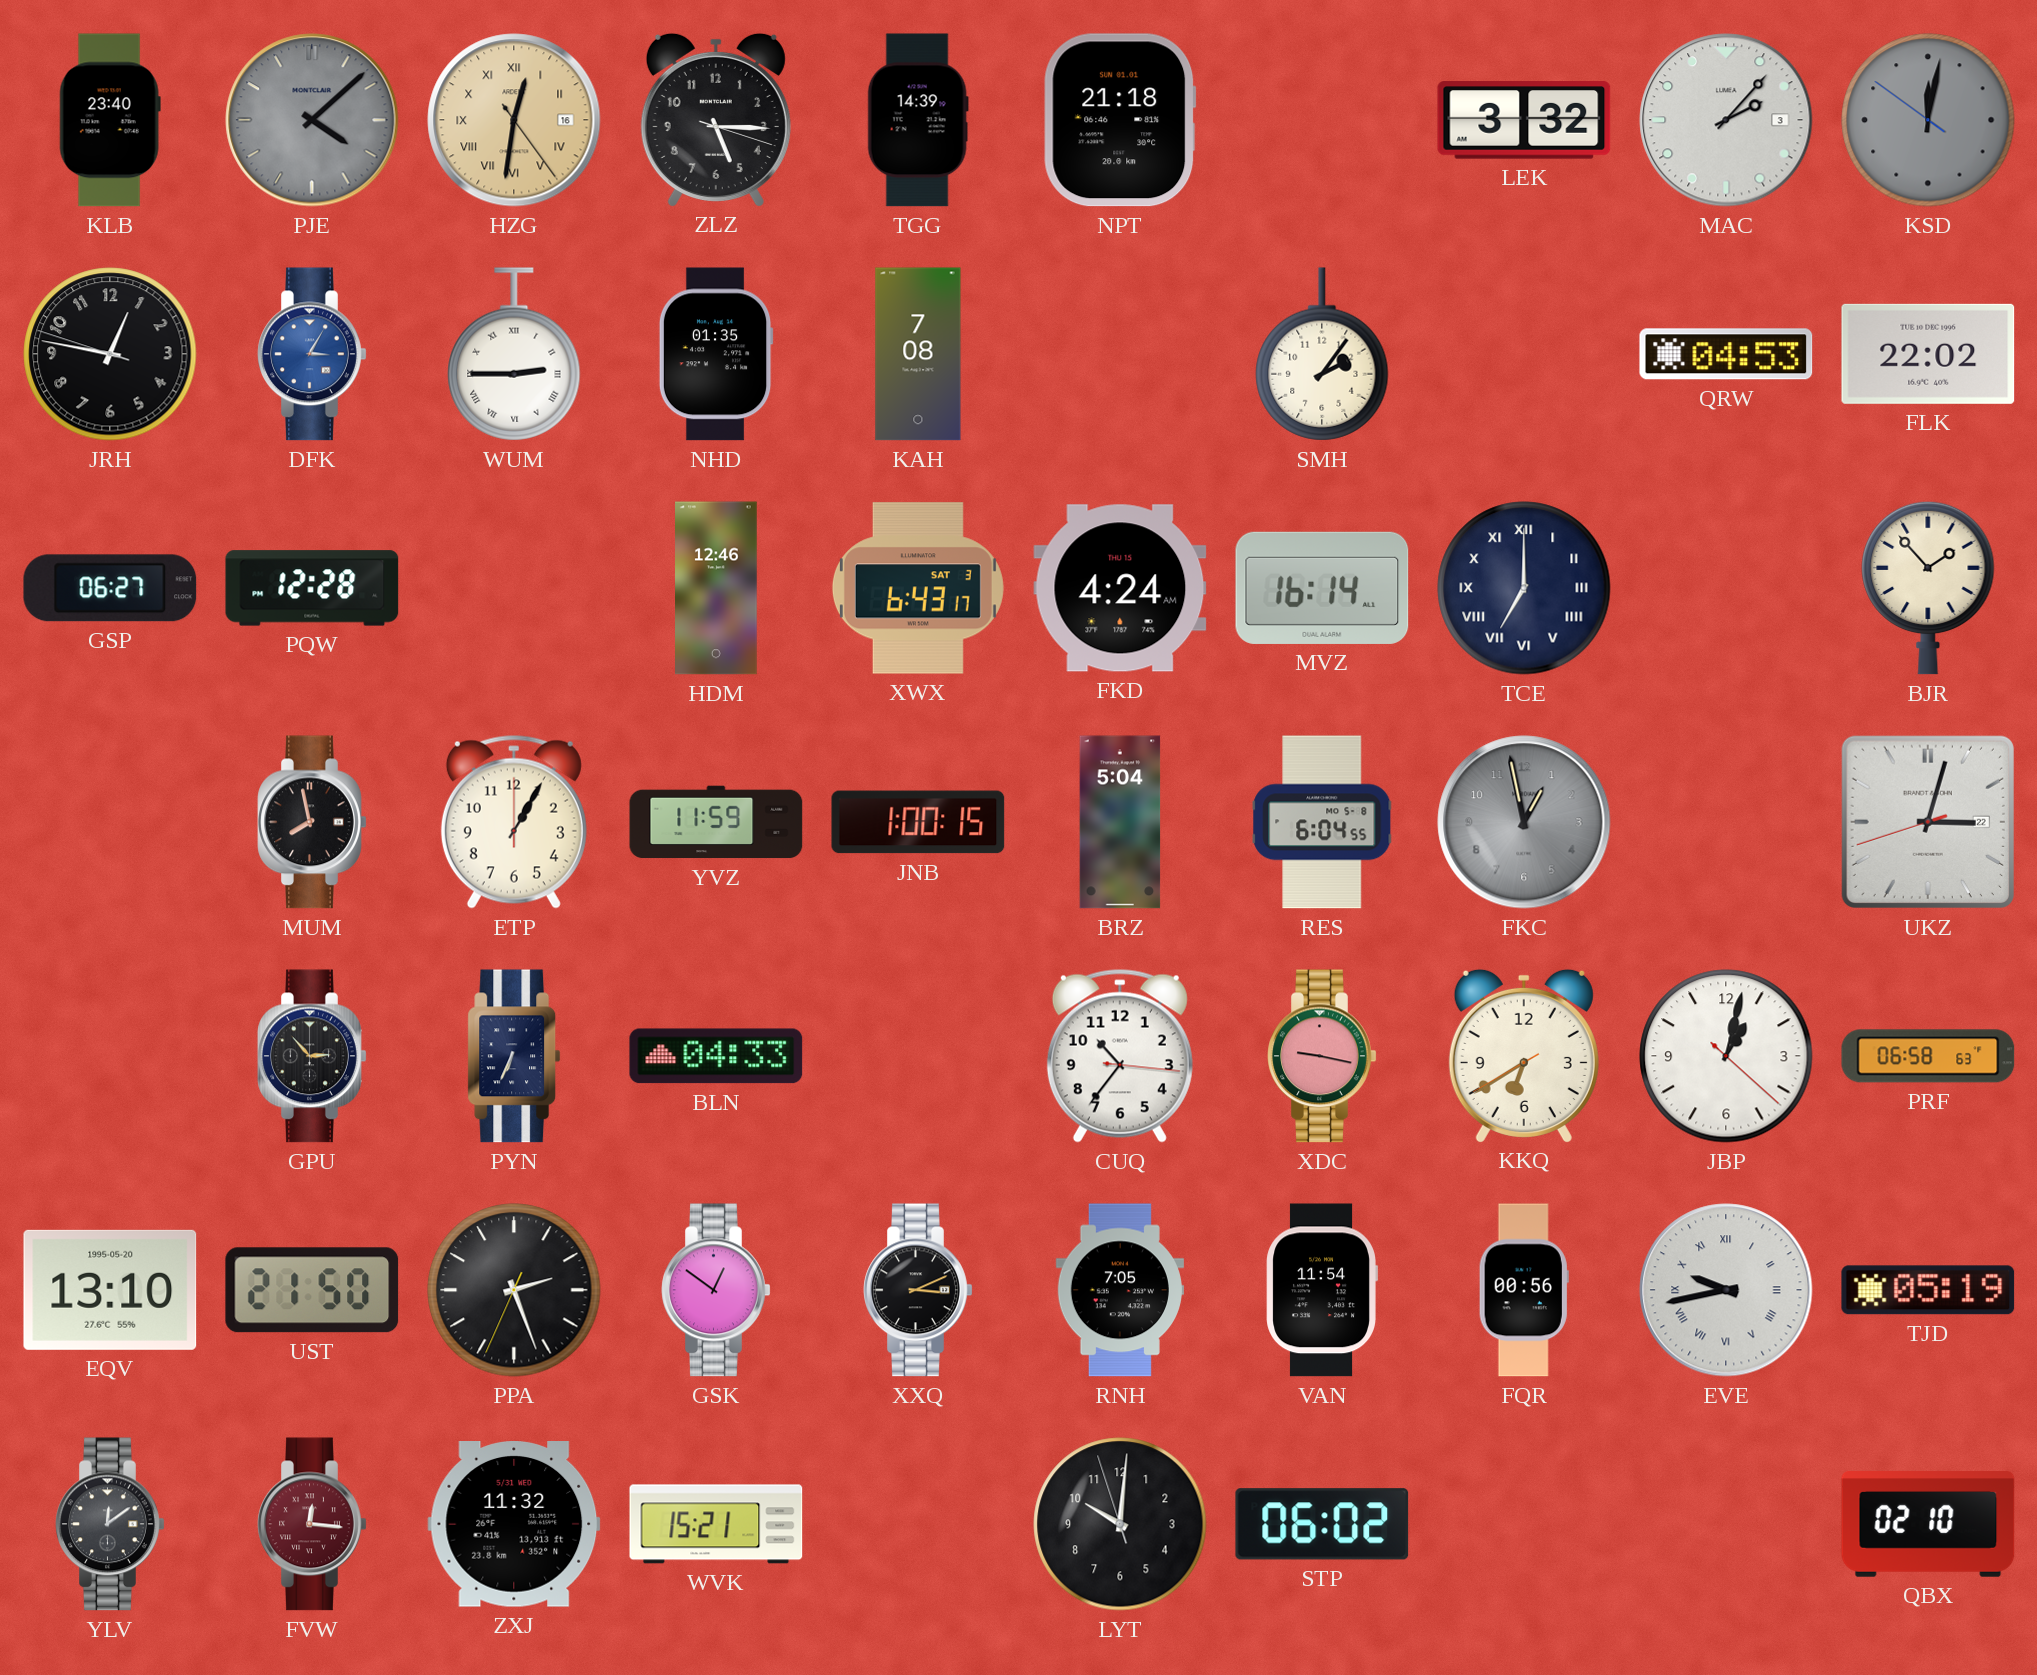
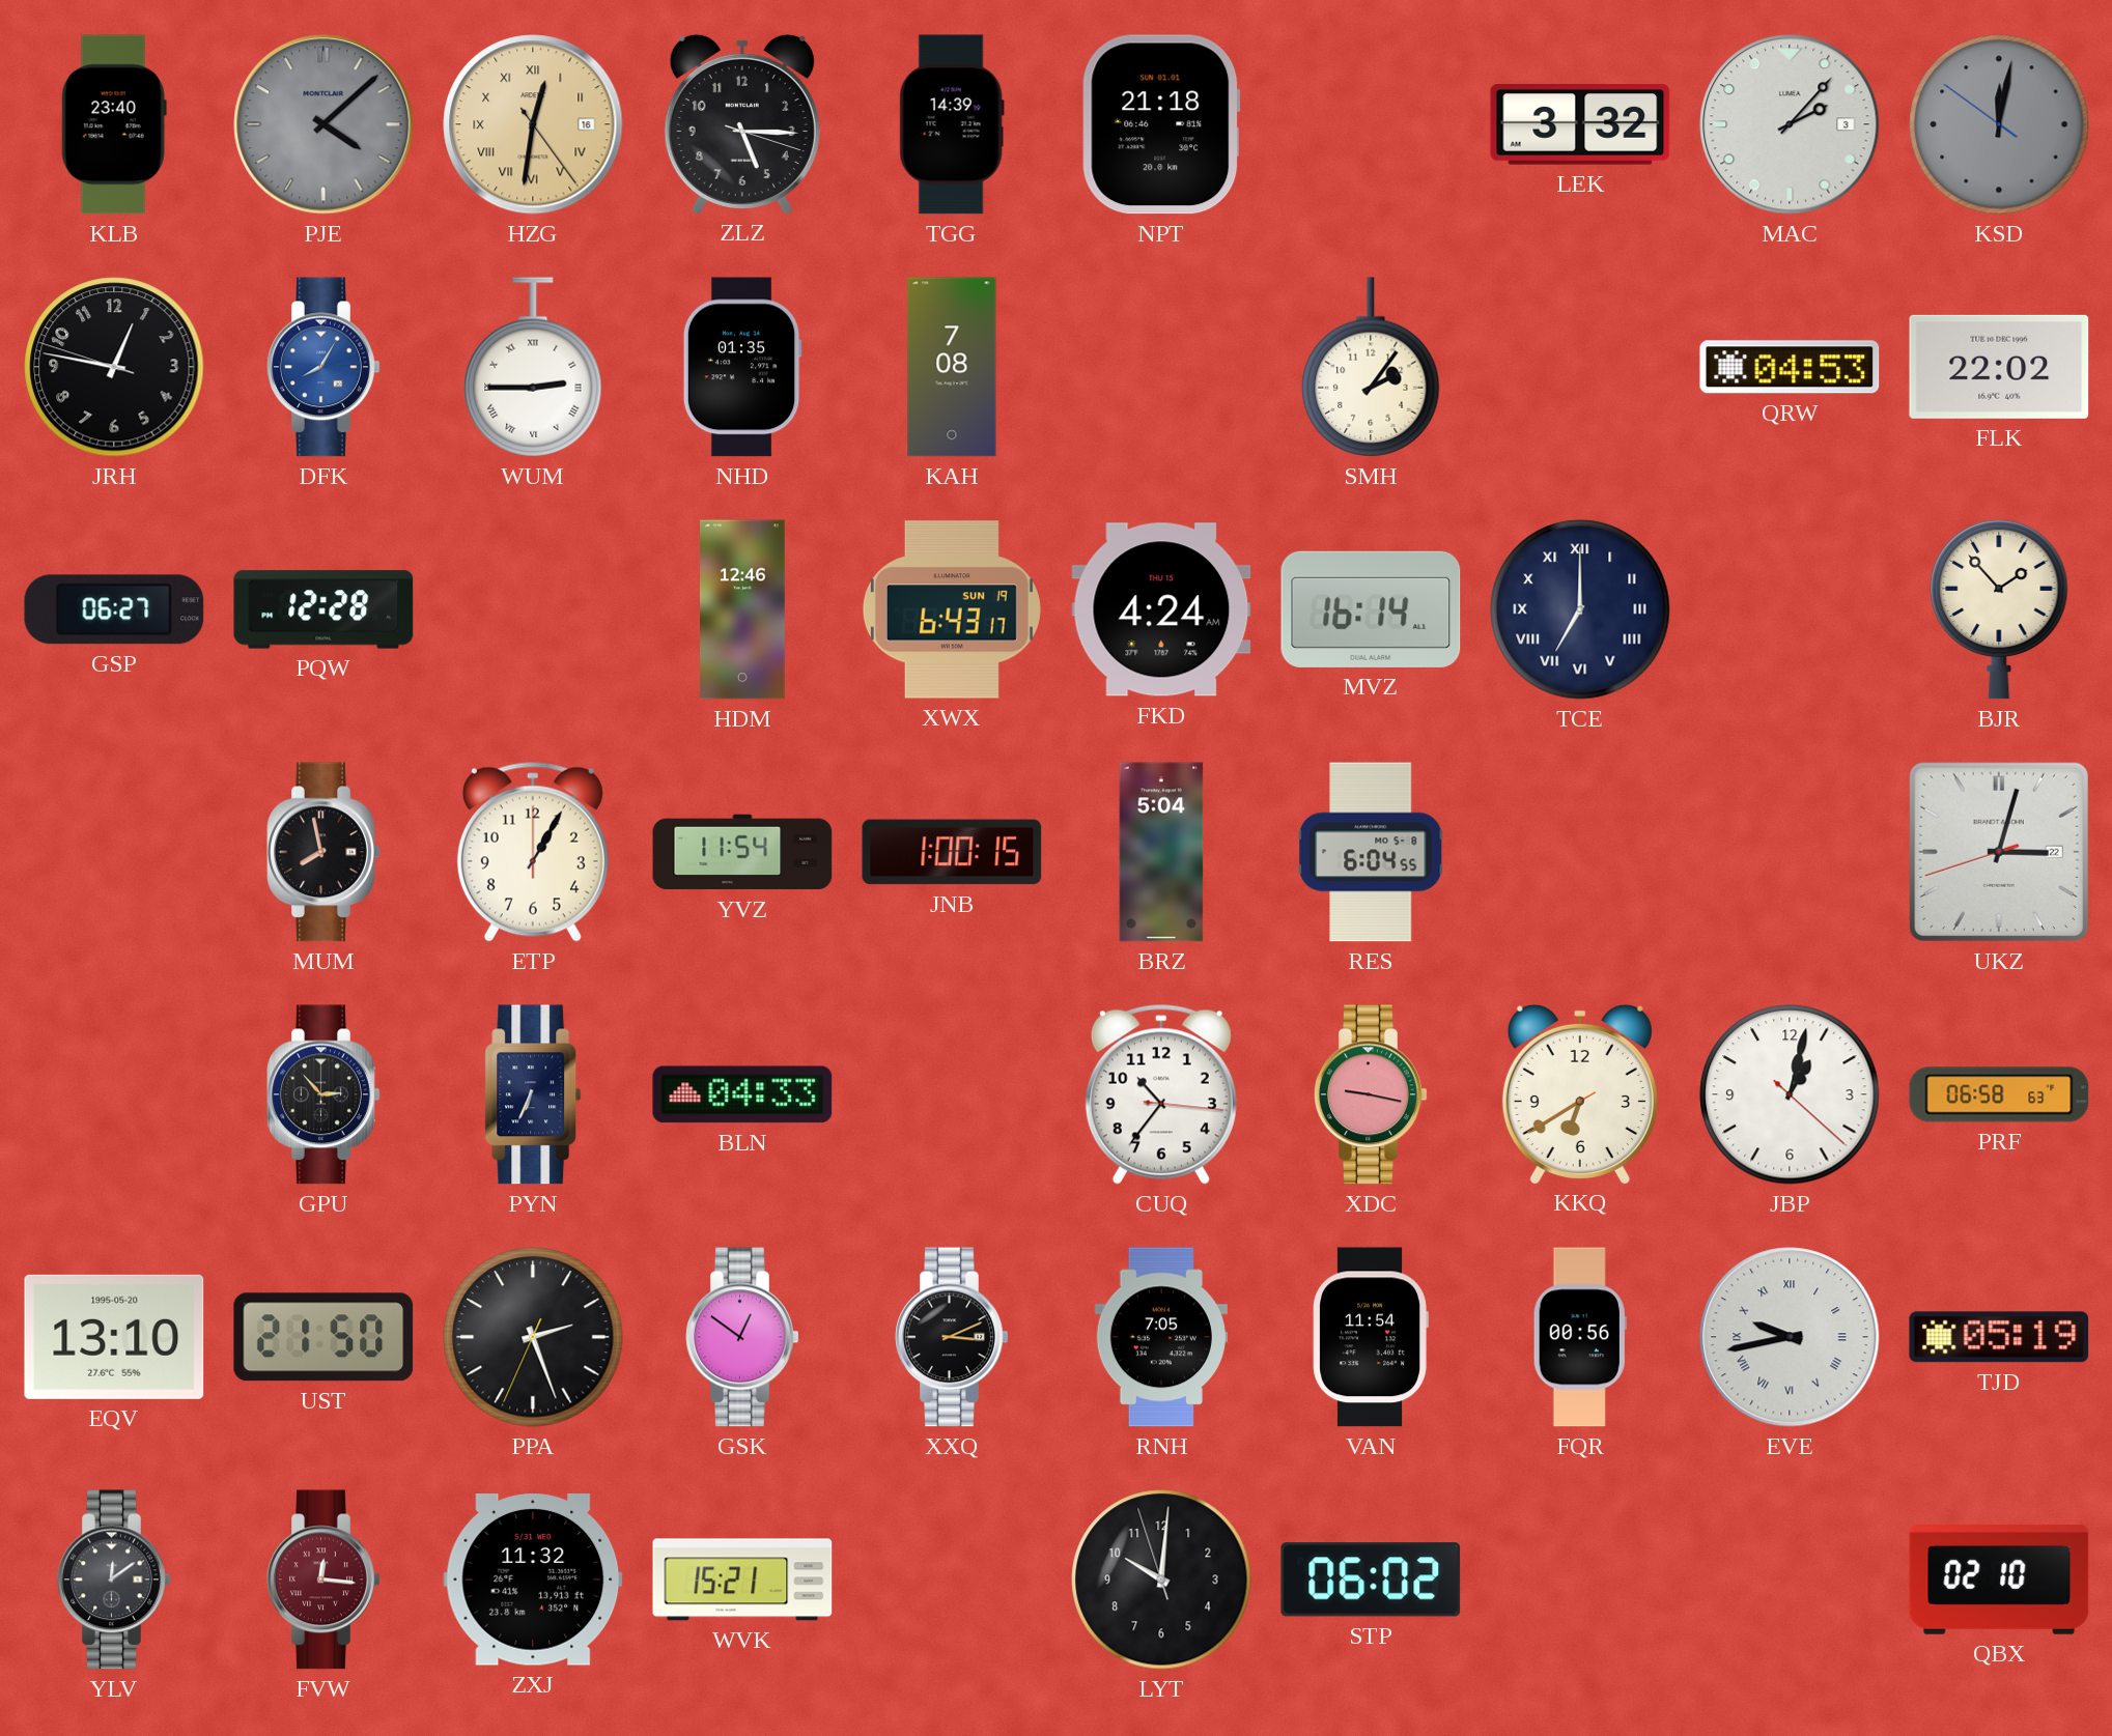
DFK: 3:05 -> 8:05 (323, 367)
XWX date: SAT 3 -> SUN 19 (952, 609)
YVZ: 11:59 -> 11:54 (742, 852)
FKC: 12:58 -> none (1524, 822)
